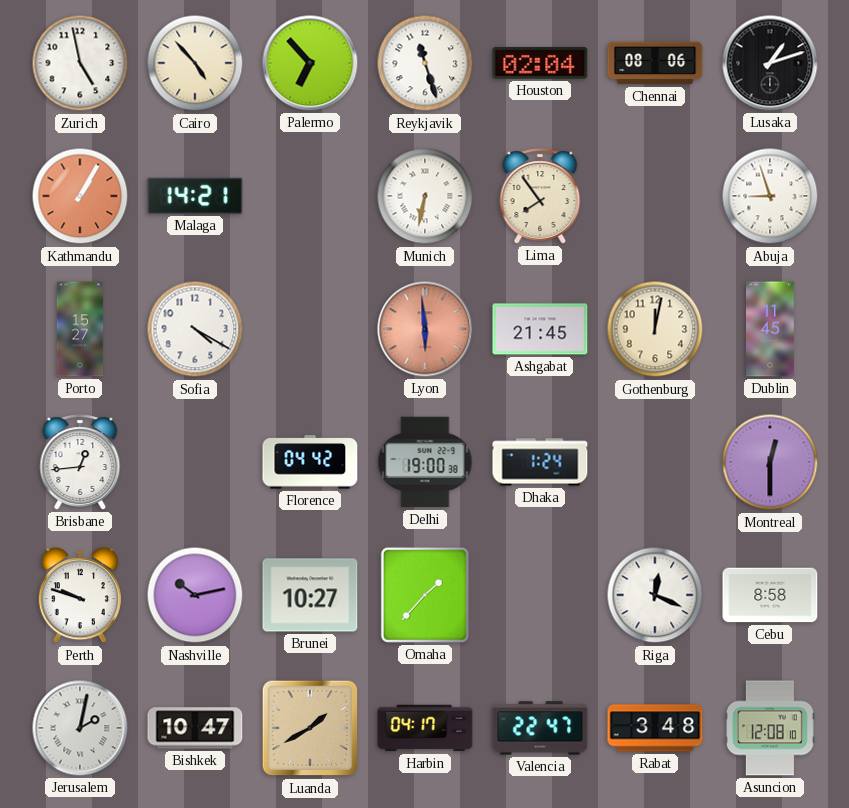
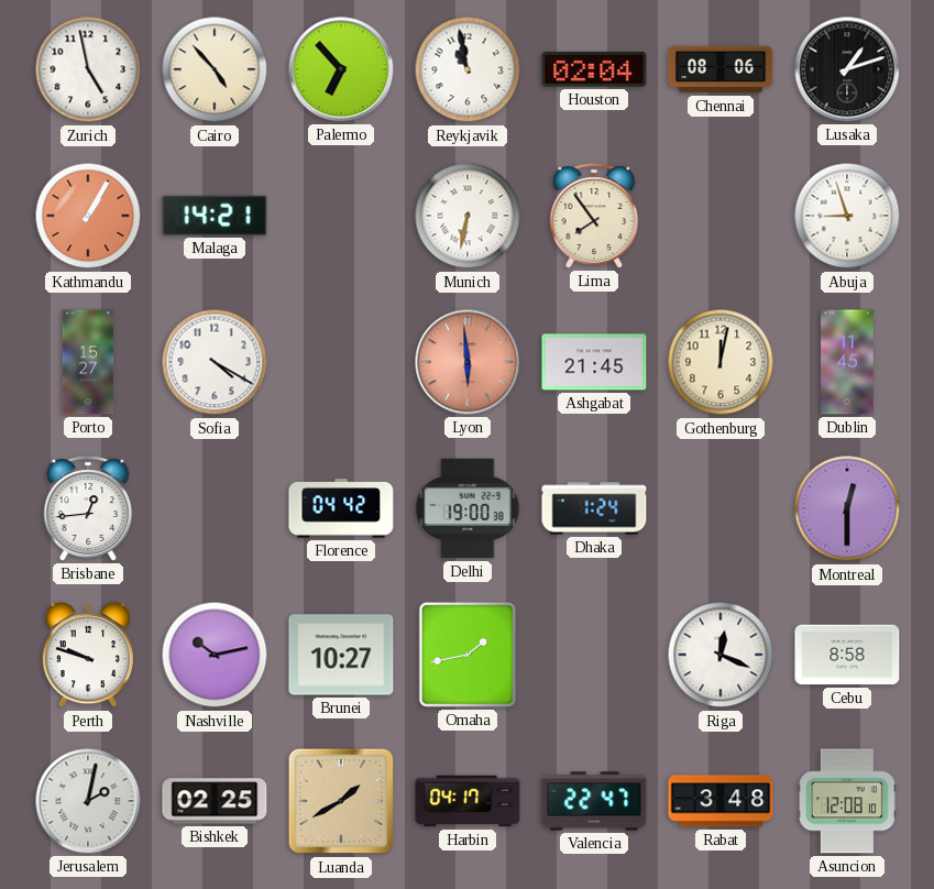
Reykjavik: 11:27 -> 10:58 (468, 69)
Omaha: 1:37 -> 1:43 (468, 655)
Bishkek: 10:47 -> 02:25 (215, 801)
